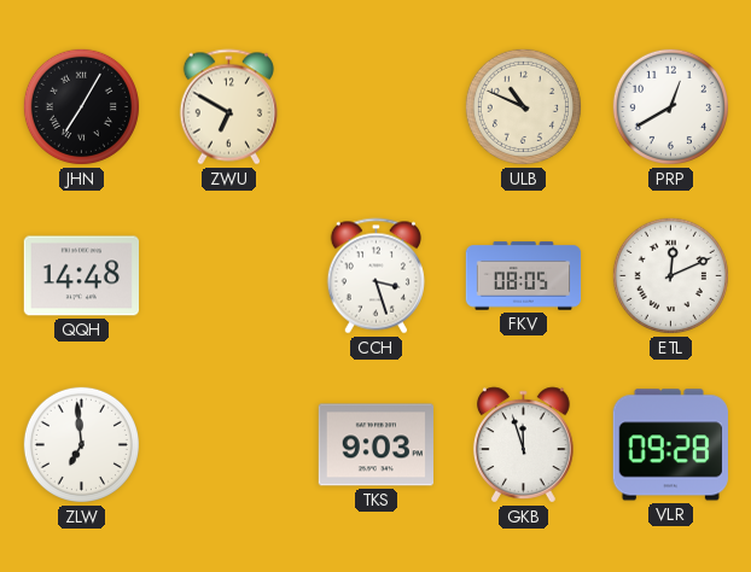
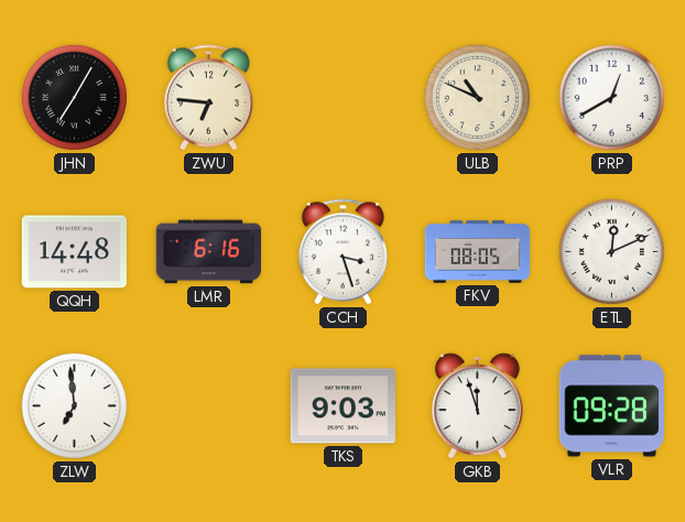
ZWU: 6:50 -> 6:46 (208, 98)
LMR: none -> 6:16 (209, 252)
